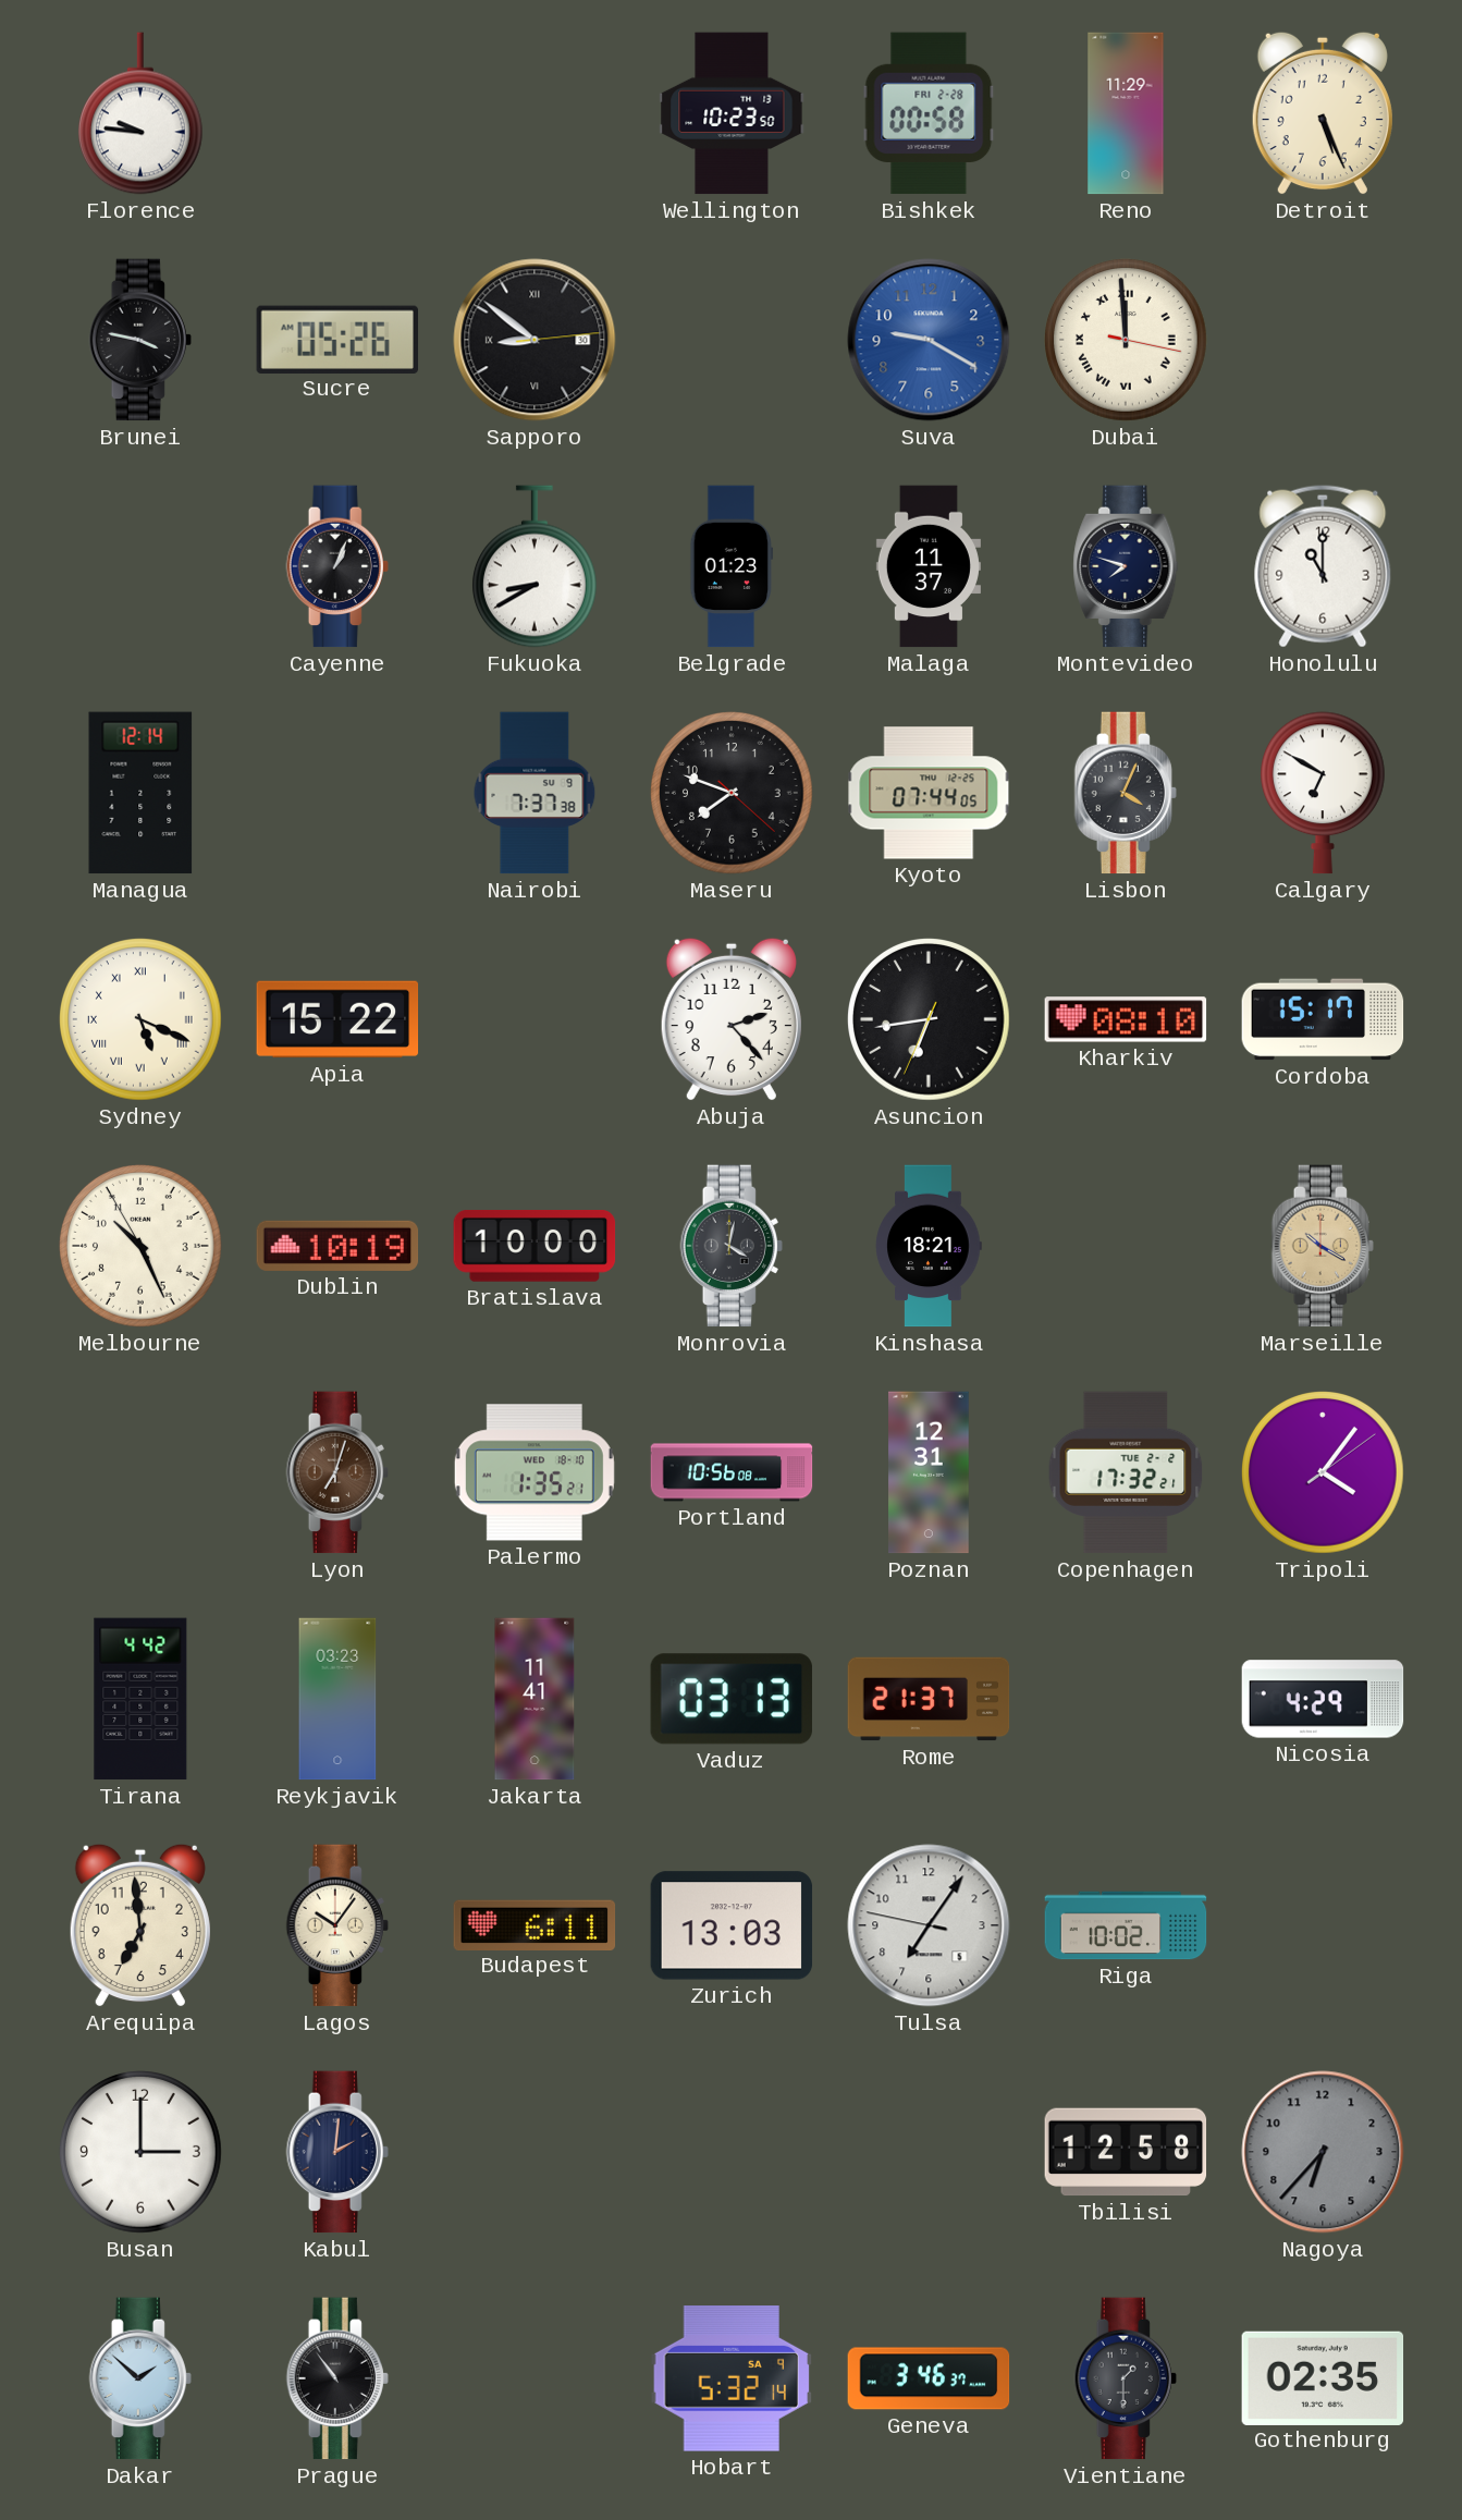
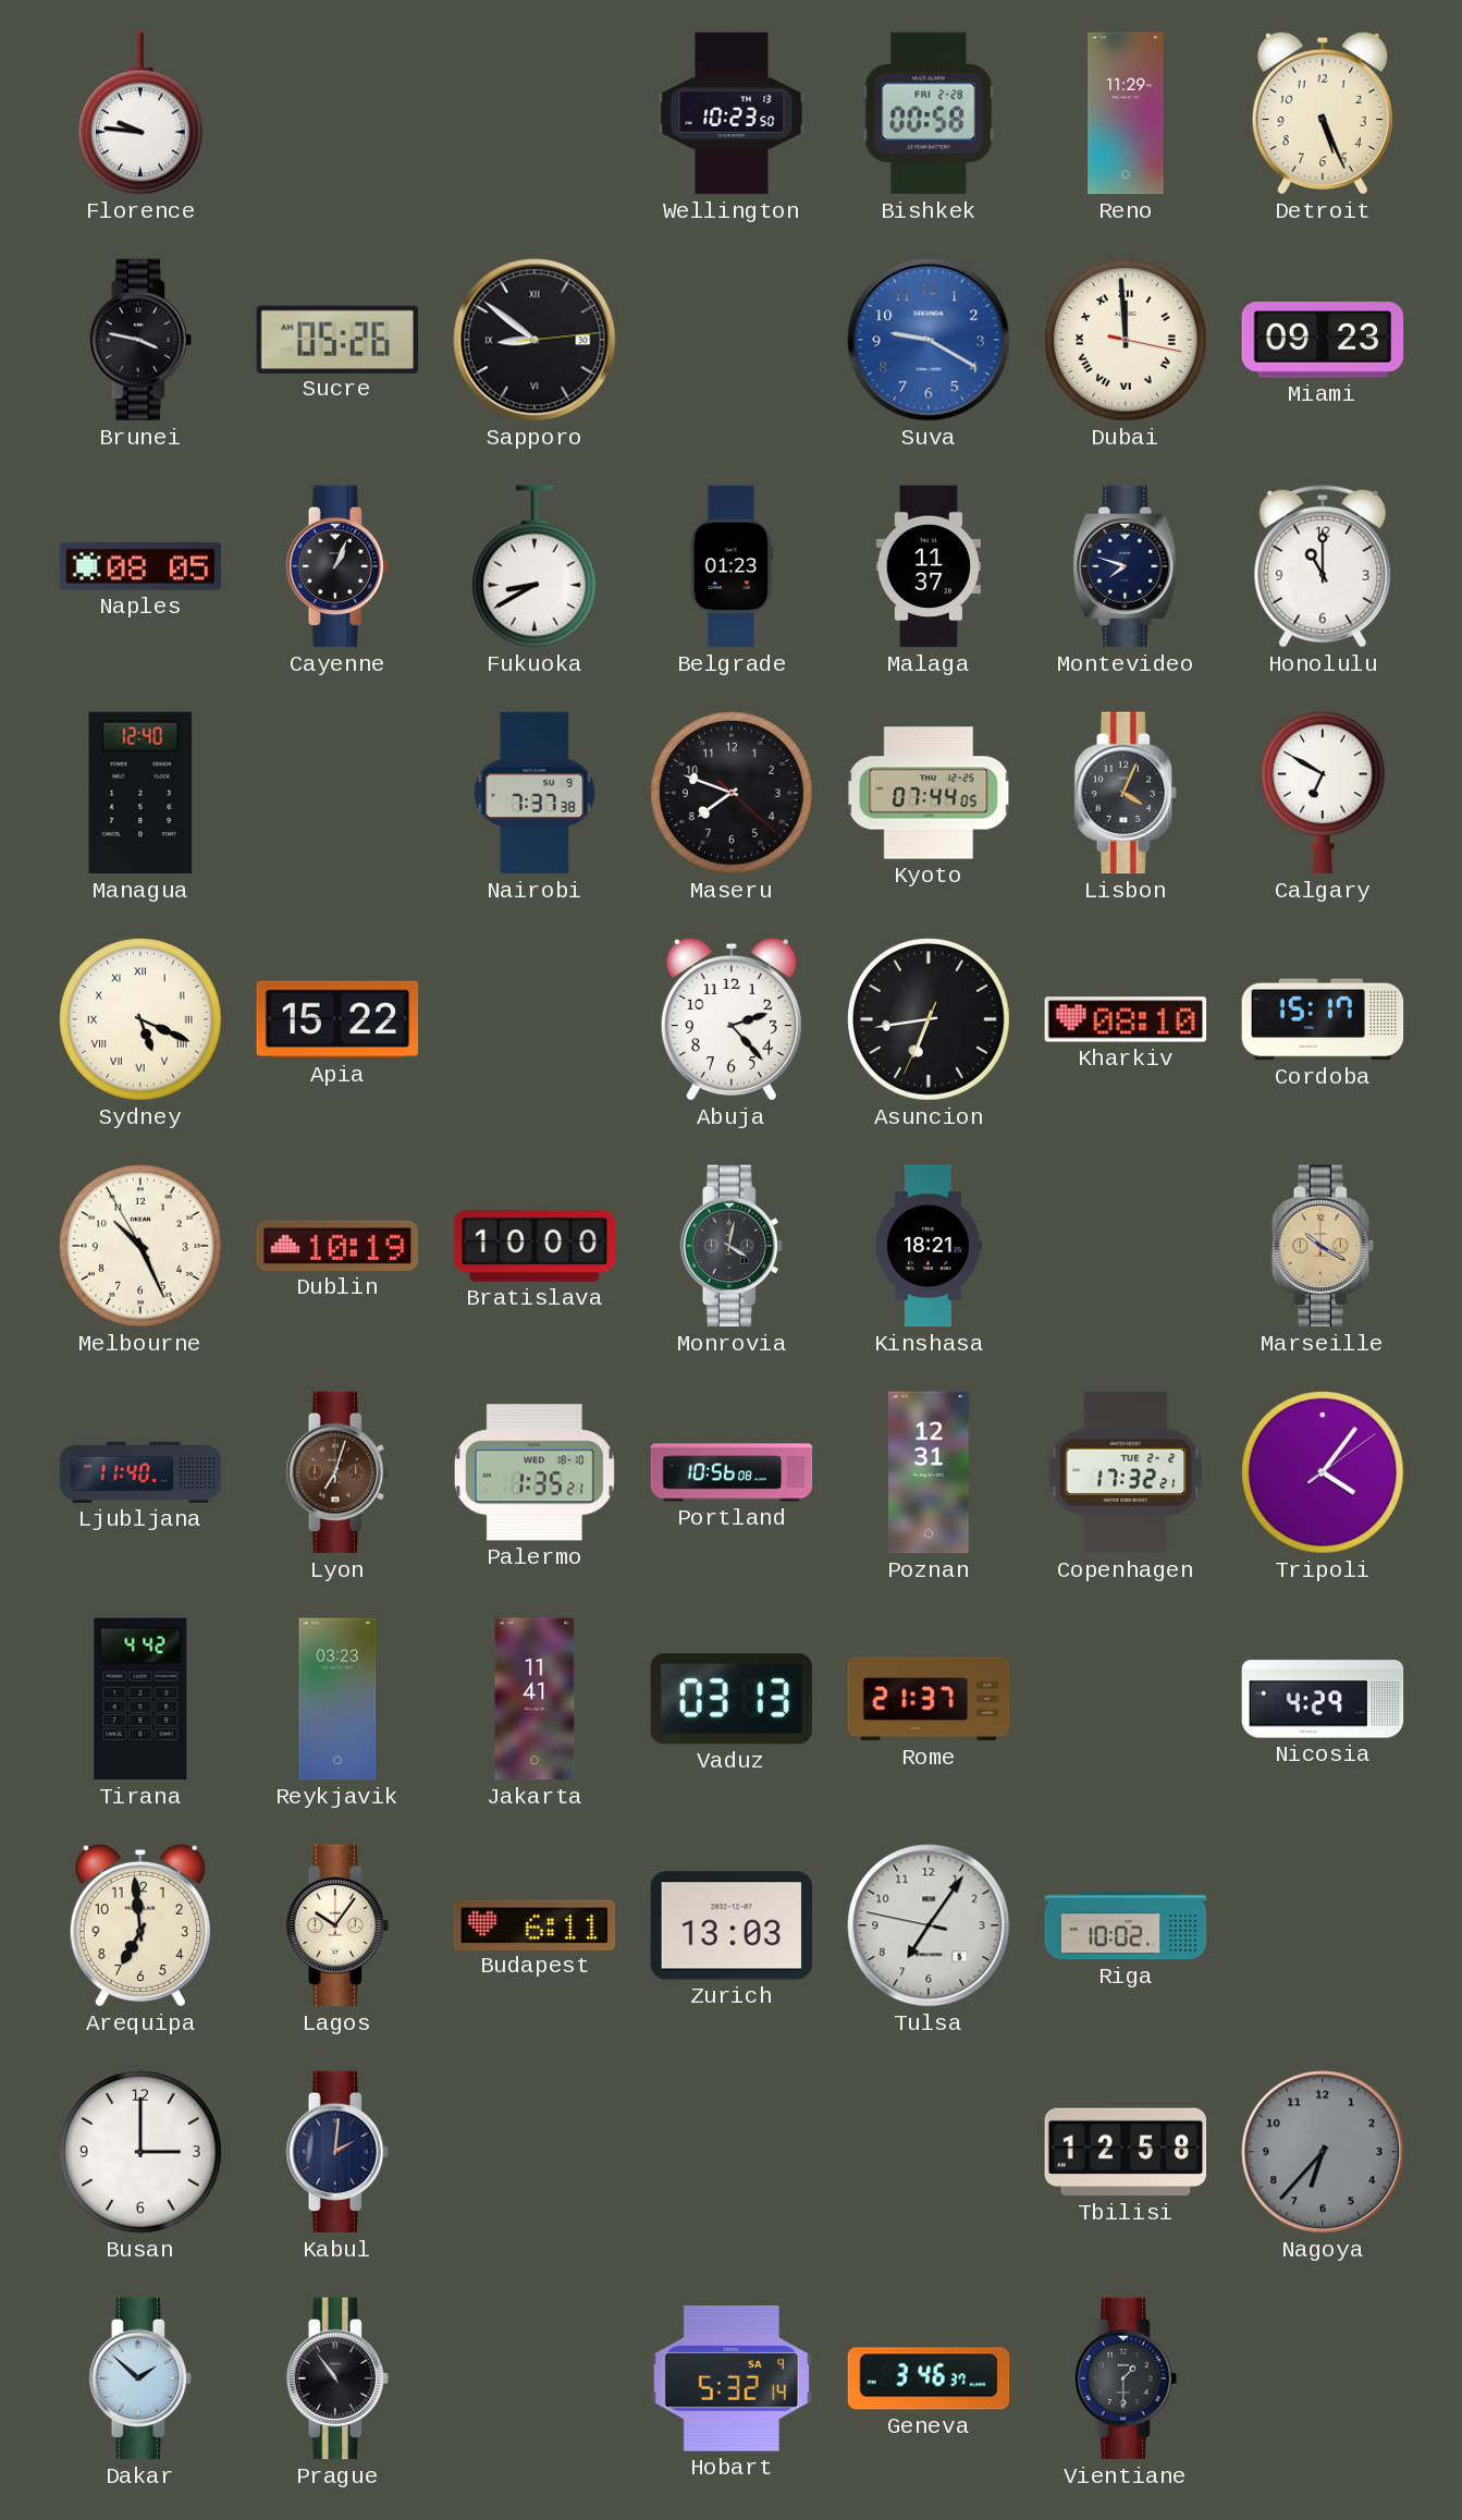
Miami: none -> 09:23 (1323, 340)
Naples: none -> 08:05 (140, 566)
Managua: 12:14 -> 12:40 (140, 793)
Ljubljana: none -> 11:40 (140, 1472)
Gothenburg: 02:35 -> none (1323, 2377)
